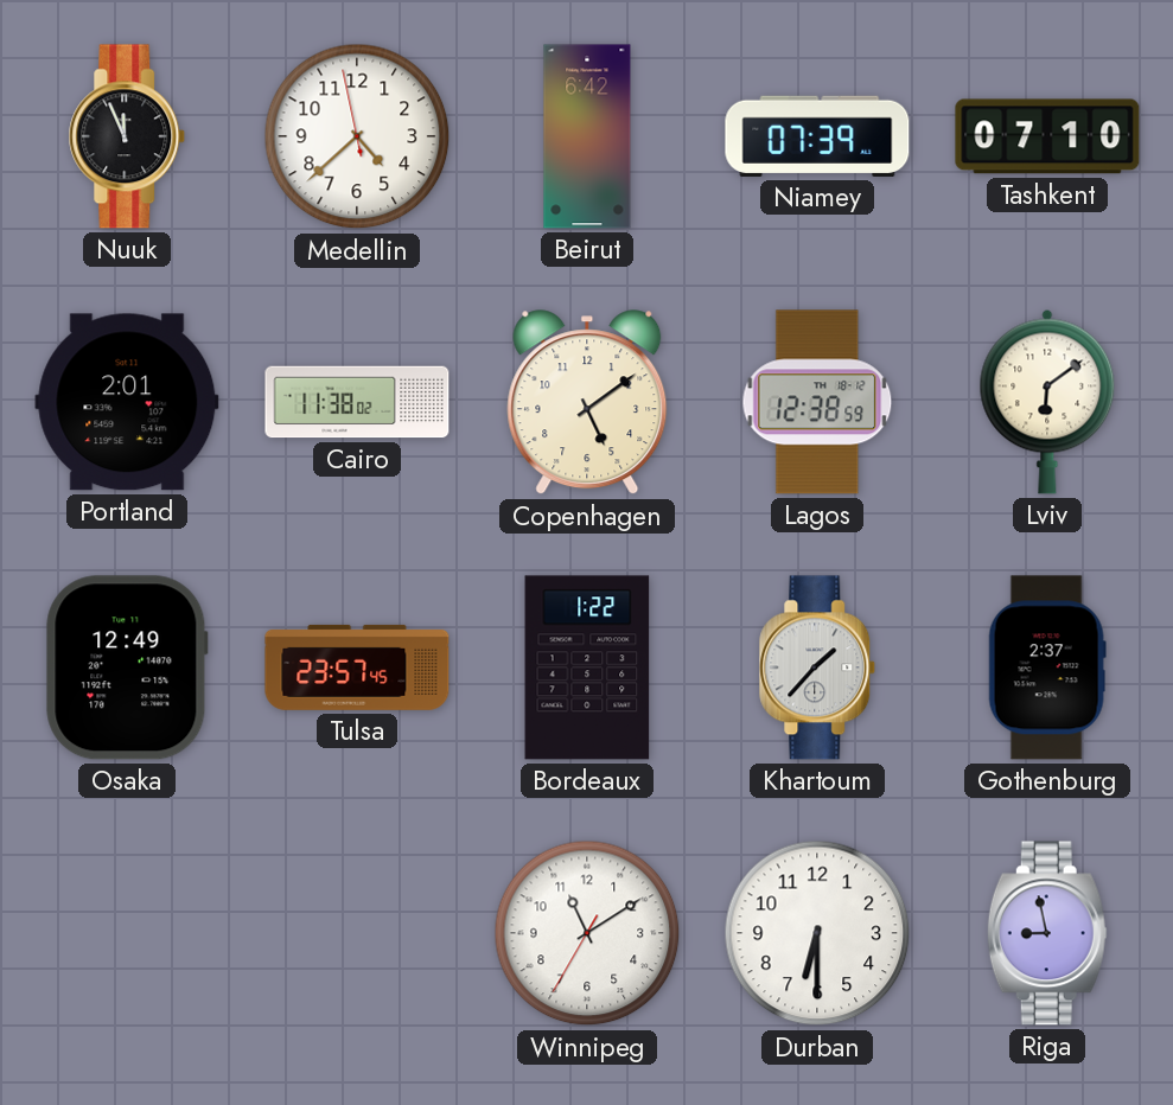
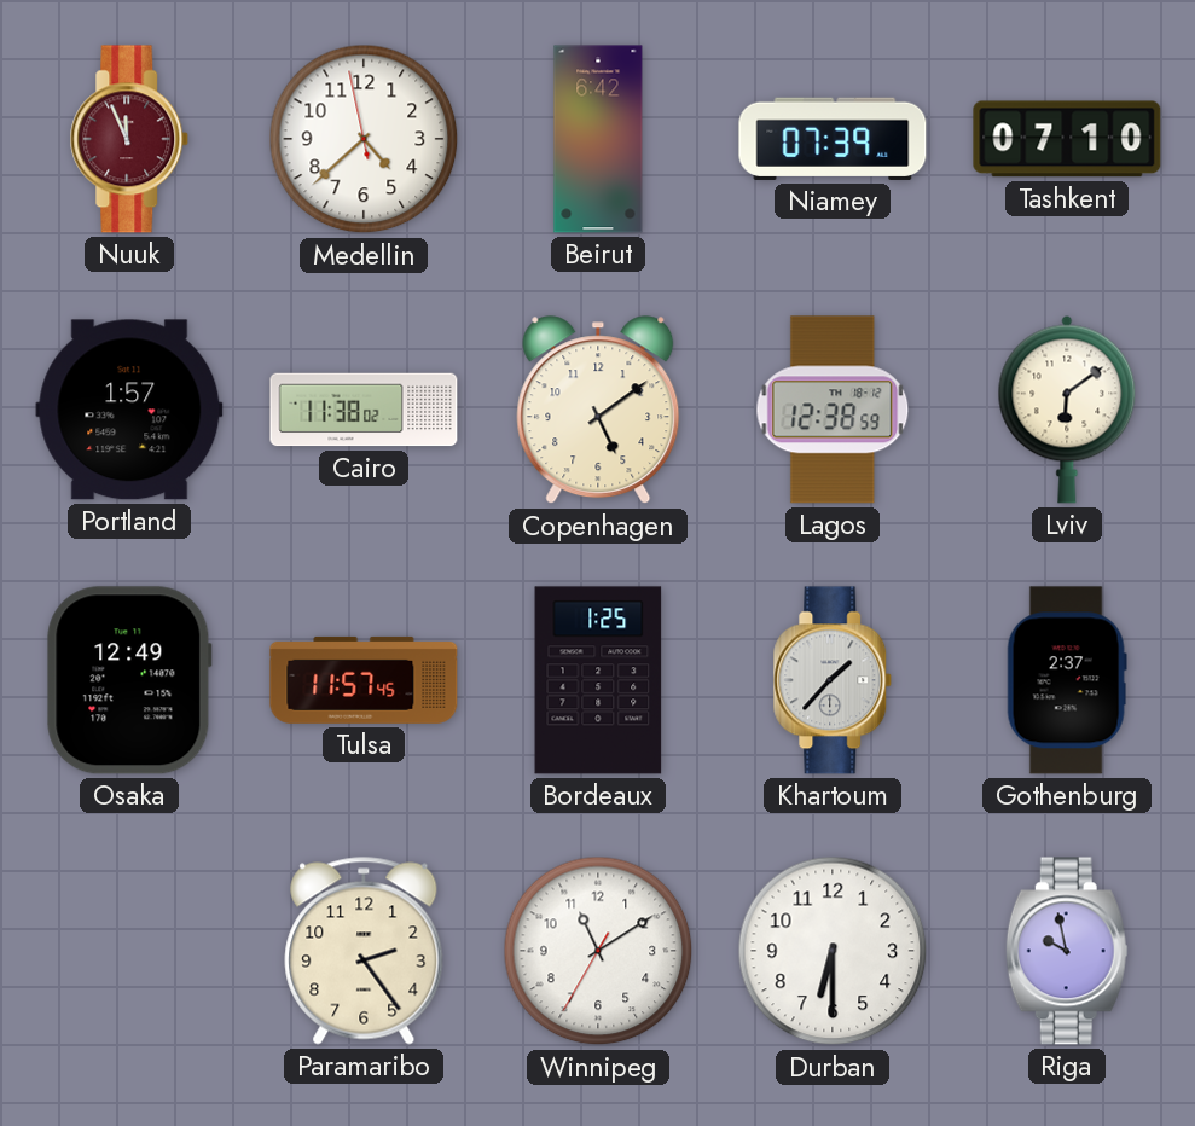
Nuuk dial: black -> burgundy (129, 139)
Portland: 2:01 -> 1:57 (129, 410)
Tulsa: 23:57 -> 11:57 (364, 680)
Bordeaux: 1:22 -> 1:25 (598, 680)
Paramaribo: none -> 2:24 (364, 951)
Riga: 8:58 -> 9:58 (1067, 951)
